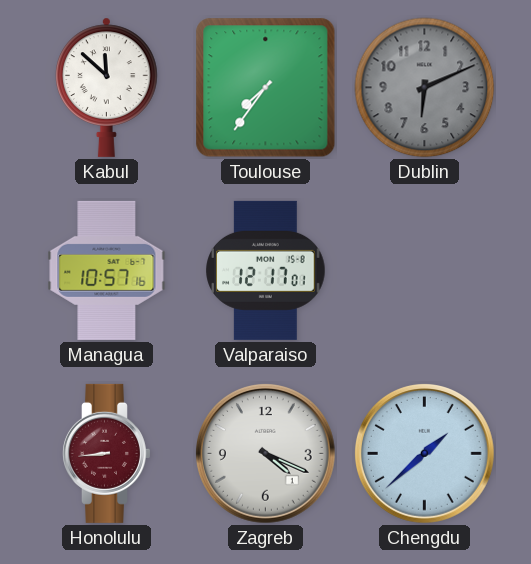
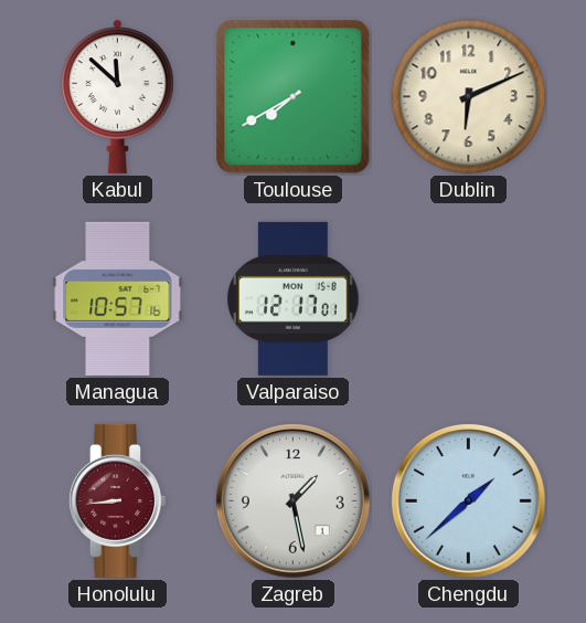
Toulouse: 7:36 -> 7:40 (294, 97)
Dublin dial: grey -> cream (469, 97)
Zagreb: 4:19 -> 1:28 (292, 500)
